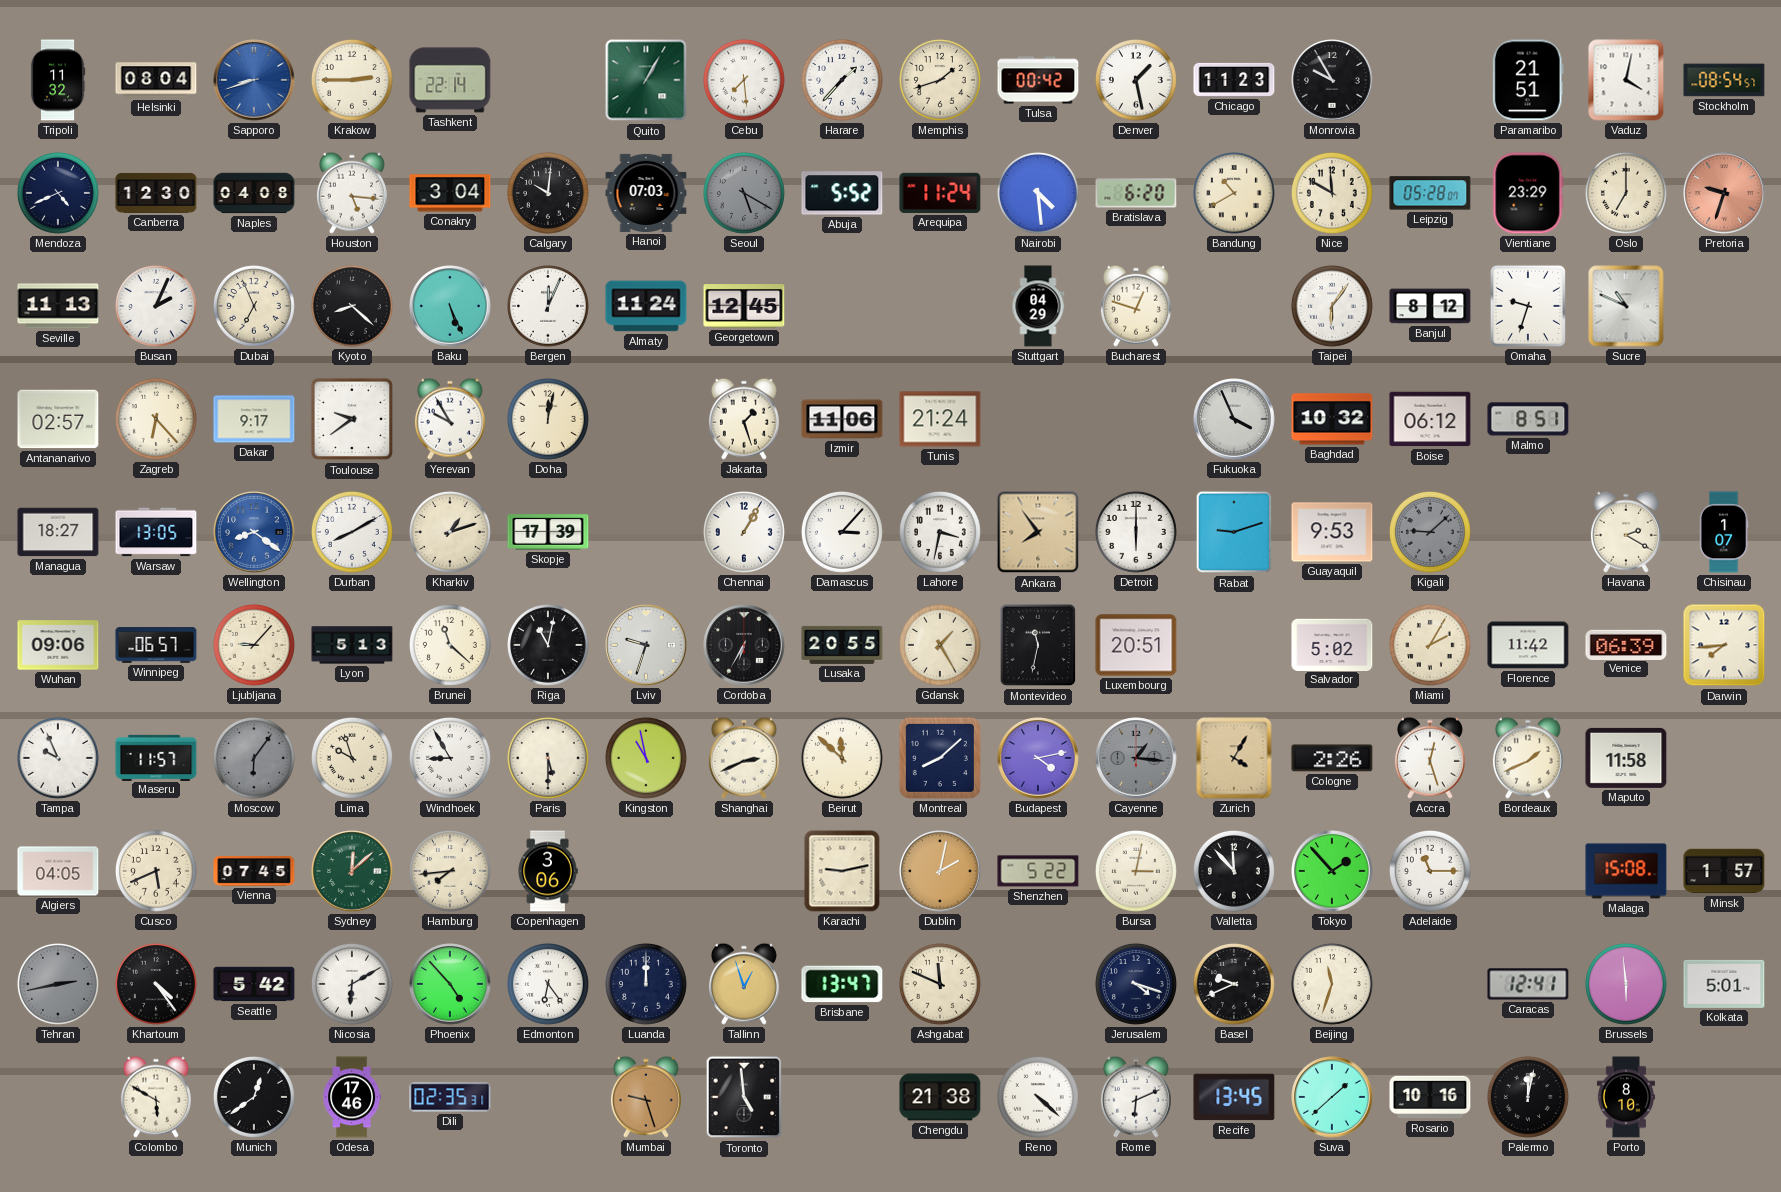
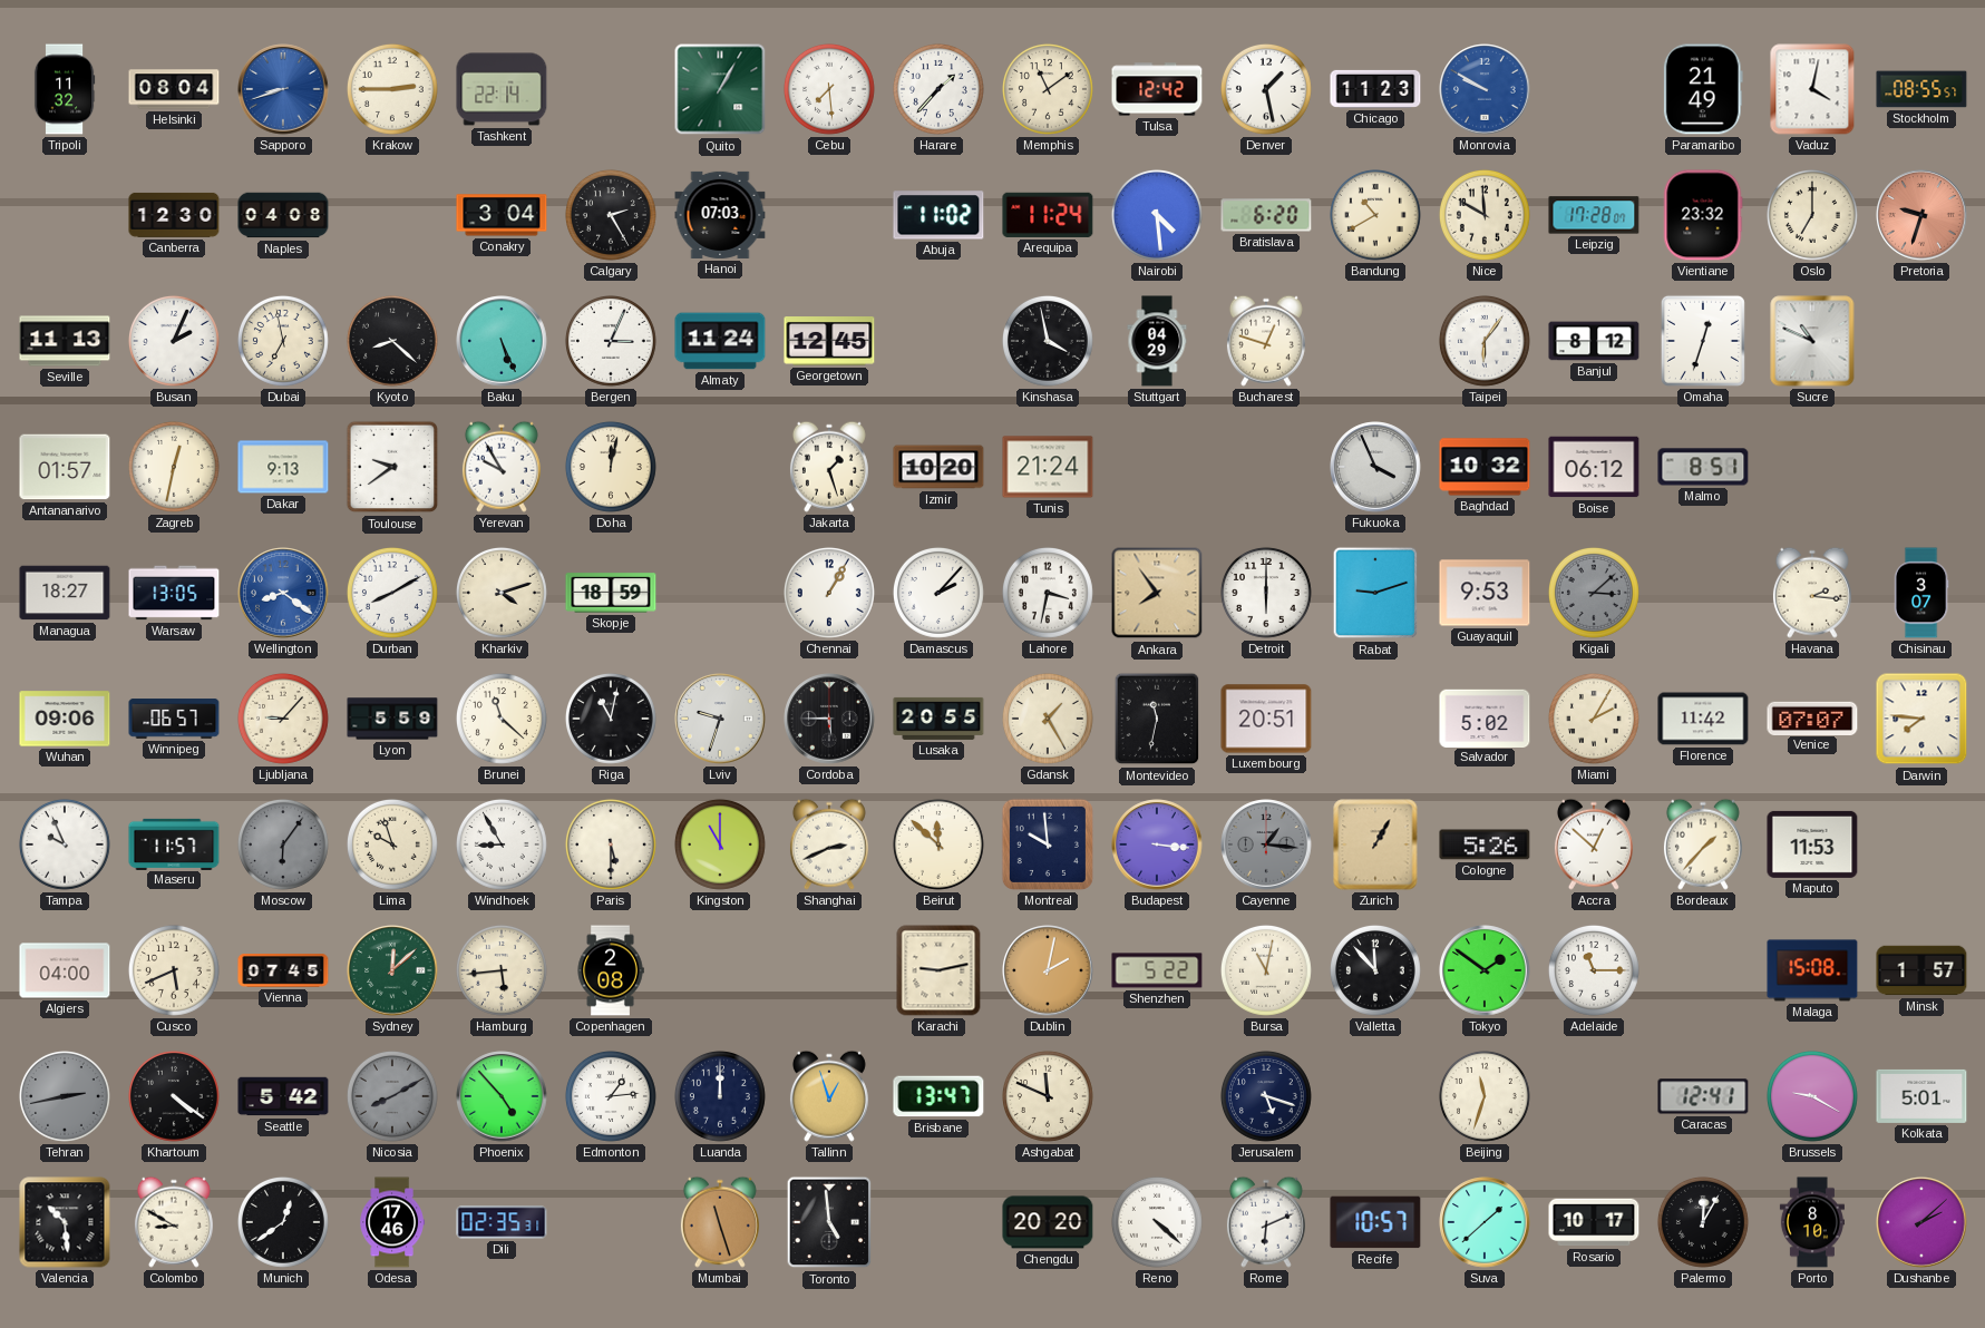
Memphis: 1:42 -> 11:09 (1048, 89)
Tulsa: 00:42 -> 12:42 (1157, 89)
Monrovia: 9:55 -> 9:50 (1485, 89)
Monrovia dial: black -> blue (1485, 89)
Paramaribo: 21:51 -> 21:49 (1703, 89)
Stockholm: 08:54 -> 08:55 (1921, 89)
Mendoza: 4:41 -> none (58, 193)
Houston: 5:16 -> none (352, 193)
Calgary: 10:01 -> 2:25 (611, 215)
Seoul: 5:20 -> none (744, 193)
Abuja: 5:52 -> 11:02 (938, 215)
Leipzig: 05:28 -> 17:28 (1594, 215)
Vientiane: 23:29 -> 23:32 (1703, 215)
Dubai: 6:56 -> 6:58 (283, 341)
Bergen: 12:04 -> 3:04 (611, 341)
Kinshasa: none -> 3:58 (1048, 341)
Omaha: 9:33 -> 12:33 (1703, 341)
Antananarivo: 02:57 -> 01:57 (65, 467)
Zagreb: 6:23 -> 12:32 (174, 467)
Dakar: 9:17 -> 9:13 (283, 467)
Izmir: 11:06 -> 10:20 (938, 467)
Kharkiv: 1:12 -> 4:12 (502, 593)
Skopje: 17:39 -> 18:59 (611, 593)
Damascus: 3:07 -> 2:07 (938, 593)
Kigali: 9:08 -> 3:08 (1594, 593)
Havana: 2:20 -> 2:16 (1812, 593)
Chisinau: 1:07 -> 3:07 (1921, 593)
Lyon: 5:13 -> 5:59 (392, 719)
Cordoba: 6:35 -> 5:45 (829, 719)
Venice: 06:39 -> 07:07 (1812, 717)
Darwin: 7:44 -> 7:46 (1921, 719)
Kingston: 10:58 -> 11:00 (720, 844)
Montreal: 8:08 -> 9:59 (1048, 844)
Budapest: 4:13 -> 3:16 (1157, 844)
Zurich: 4:05 -> 1:05 (1375, 844)
Cologne: 2:26 -> 5:26 (1485, 844)
Accra: 12:27 -> 12:52 (1594, 844)
Bordeaux: 1:41 -> 1:37 (1703, 844)
Maputo: 11:58 -> 11:53 (1812, 844)
Algiers: 04:05 -> 04:00 (65, 970)
Hamburg: 7:44 -> 5:44 (502, 970)
Copenhagen: 3:06 -> 2:08 (611, 970)
Bursa: 3:02 -> 11:02 (1266, 970)
Tokyo: 1:53 -> 1:51 (1485, 970)
Khartoum: 4:24 -> 4:21 (174, 1096)
Nicosia: 6:10 -> 8:10 (392, 1096)
Nicosia dial: white -> grey (392, 1096)
Edmonton: 6:24 -> 1:14 (611, 1096)
Jerusalem: 4:18 -> 5:18 (1266, 1096)
Basel: 9:41 -> none (1234, 984)
Brussels: 5:59 -> 9:20 (1812, 1096)
Valencia: none -> 10:29 (65, 1222)
Colombo: 5:50 -> 8:50 (174, 1222)
Mumbai: 9:27 -> 11:27 (720, 1222)
Chengdu: 21:38 -> 20:20 (1048, 1222)
Recife: 13:45 -> 10:57 (1375, 1222)
Rosario: 10:16 -> 10:17 (1594, 1222)
Palermo: 12:02 -> 12:05 (1703, 1222)
Dushanbe: none -> 2:08 (1921, 1222)
